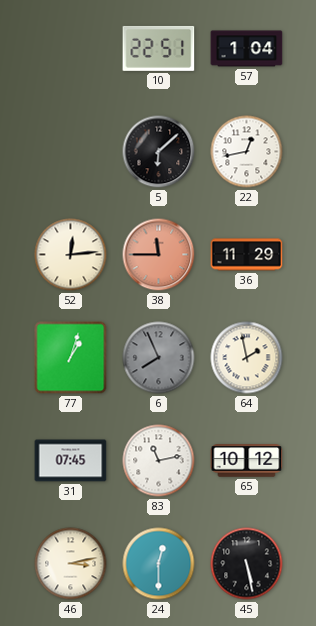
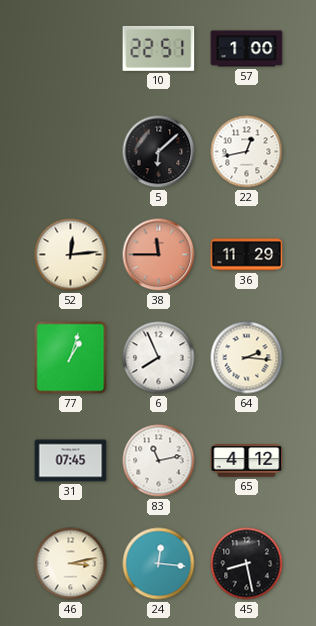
57: 1:04 -> 1:00 (247, 49)
6 dial: grey -> white (159, 358)
64: 1:58 -> 2:16 (247, 358)
65: 10:12 -> 4:12 (247, 461)
24: 12:30 -> 12:16 (159, 564)
45: 5:28 -> 8:28 (247, 564)
